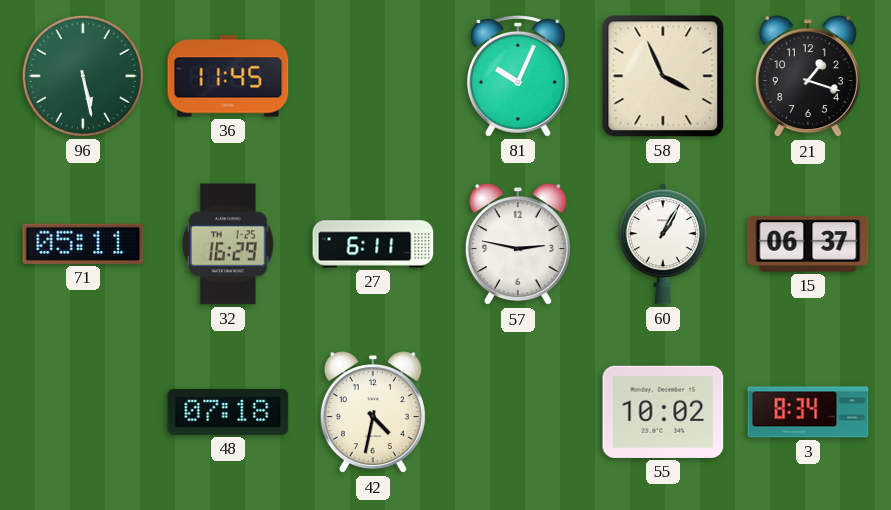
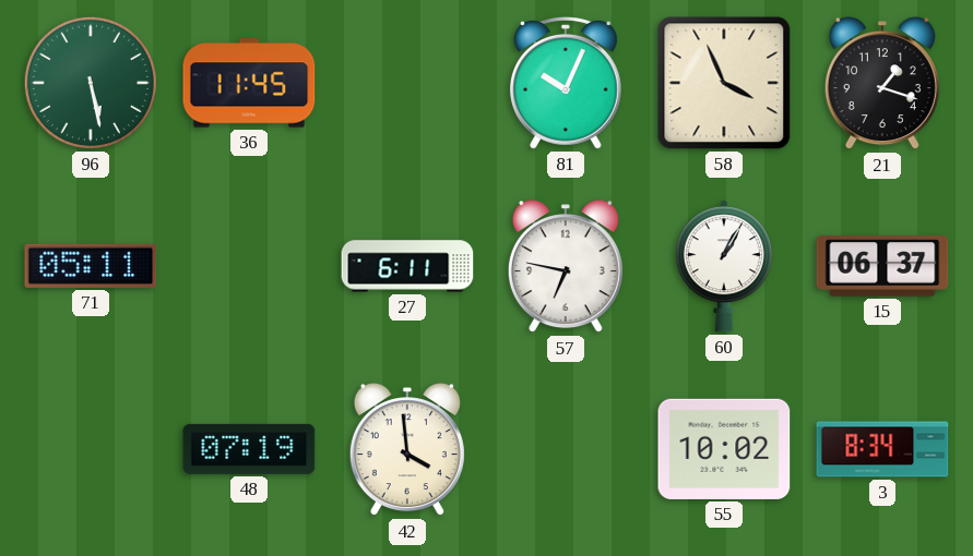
32: 16:29 -> none (228, 244)
57: 2:47 -> 6:47 (566, 267)
48: 07:18 -> 07:19 (249, 449)
42: 4:32 -> 3:59 (407, 450)
